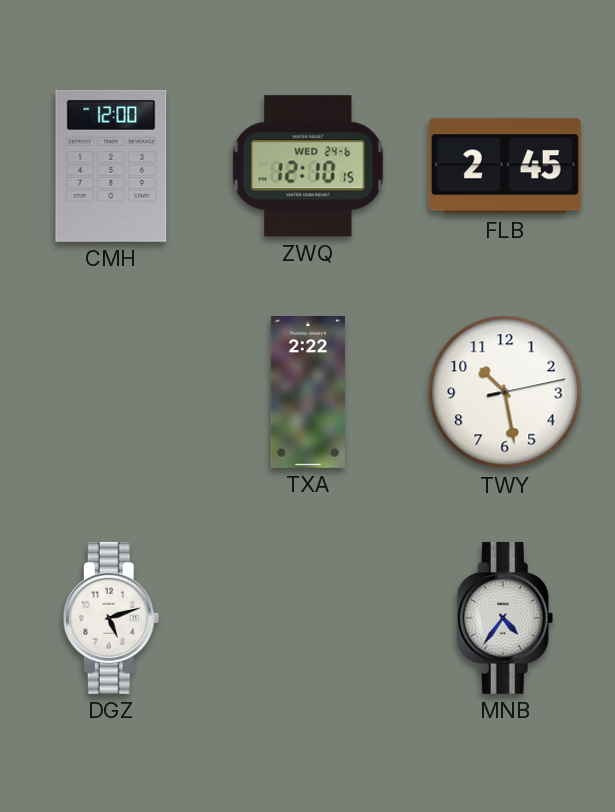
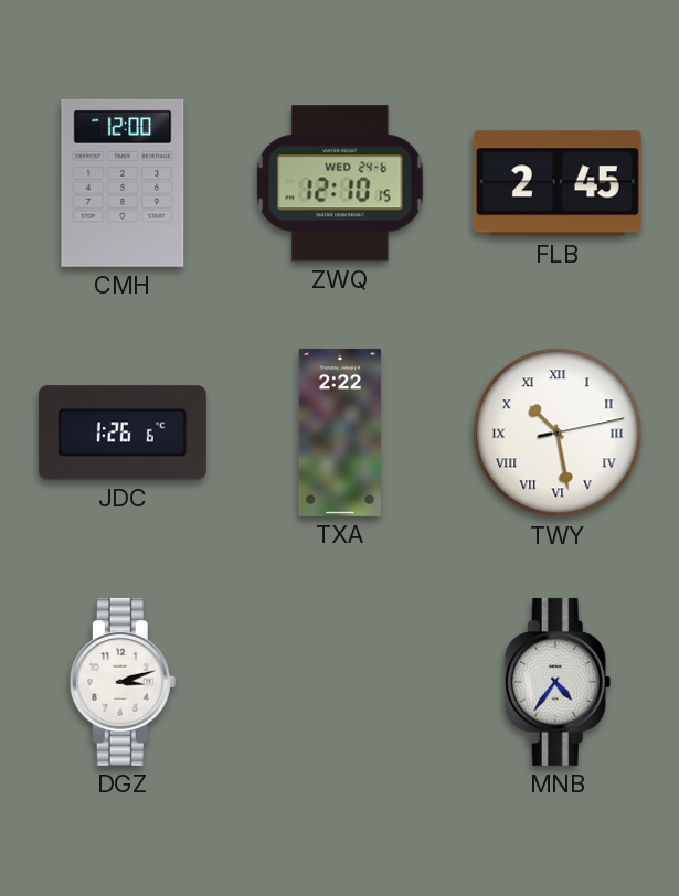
JDC: none -> 1:26 (123, 433)
TWY numerals: Arabic -> Roman (558, 433)
DGZ: 5:12 -> 3:12 (123, 682)
